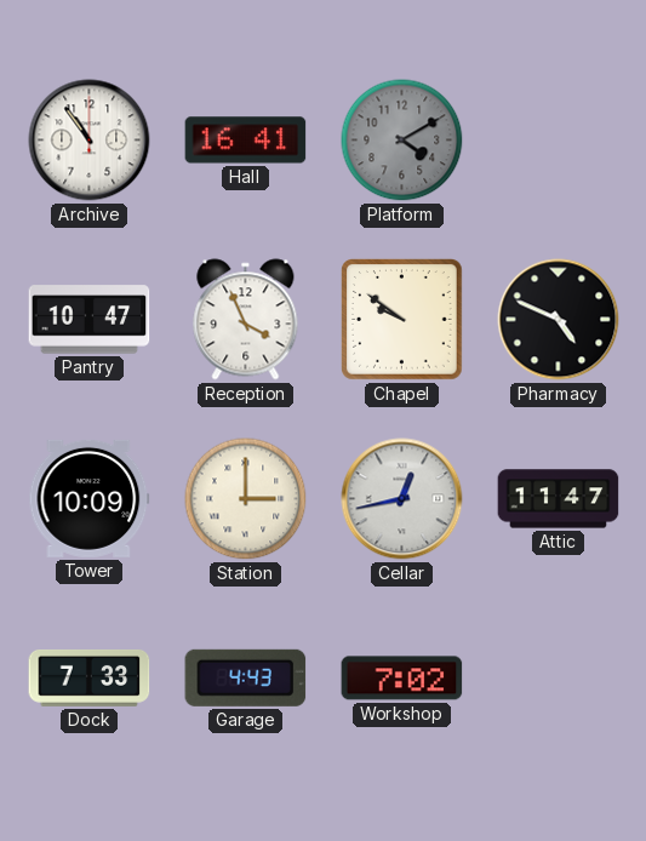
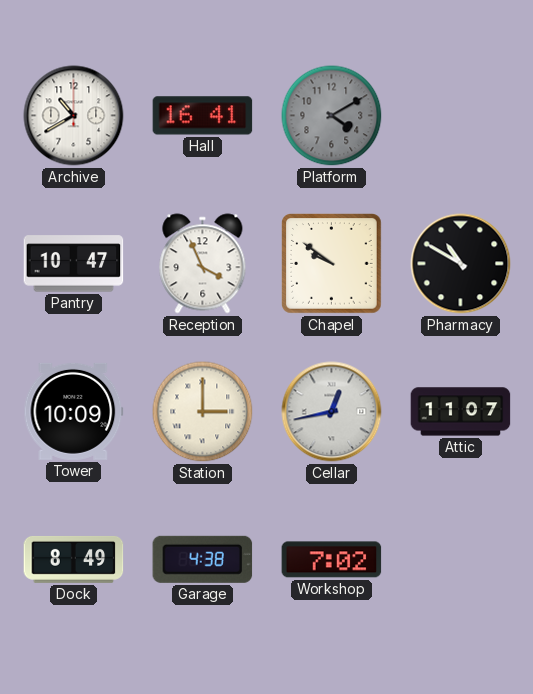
Archive: 10:54 -> 10:40 (74, 116)
Pharmacy: 4:49 -> 10:50 (461, 264)
Attic: 11:47 -> 11:07 (461, 412)
Dock: 7:33 -> 8:49 (74, 559)
Garage: 4:43 -> 4:38 (203, 559)
